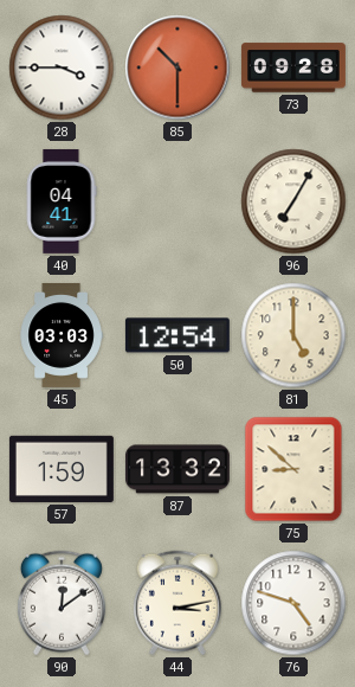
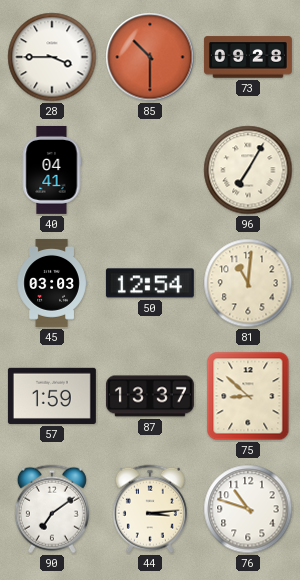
81: 5:00 -> 11:01 (248, 283)
87: 13:32 -> 13:37 (150, 396)
90: 12:09 -> 7:09 (52, 509)
44: 3:13 -> 3:14 (150, 509)
76: 4:48 -> 10:48 (248, 509)
